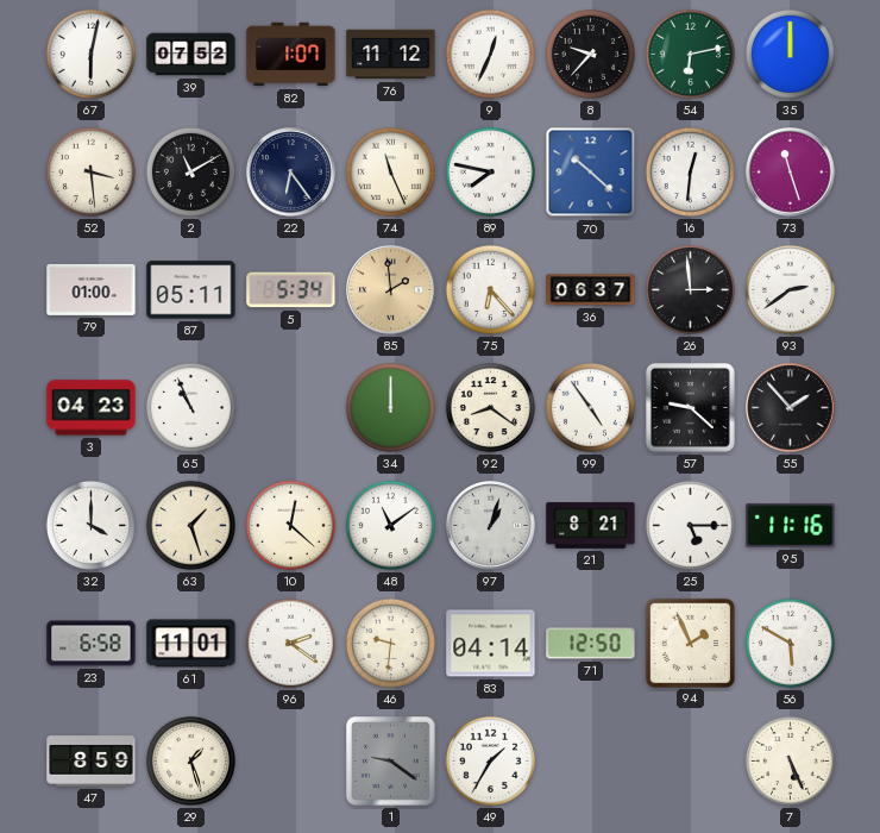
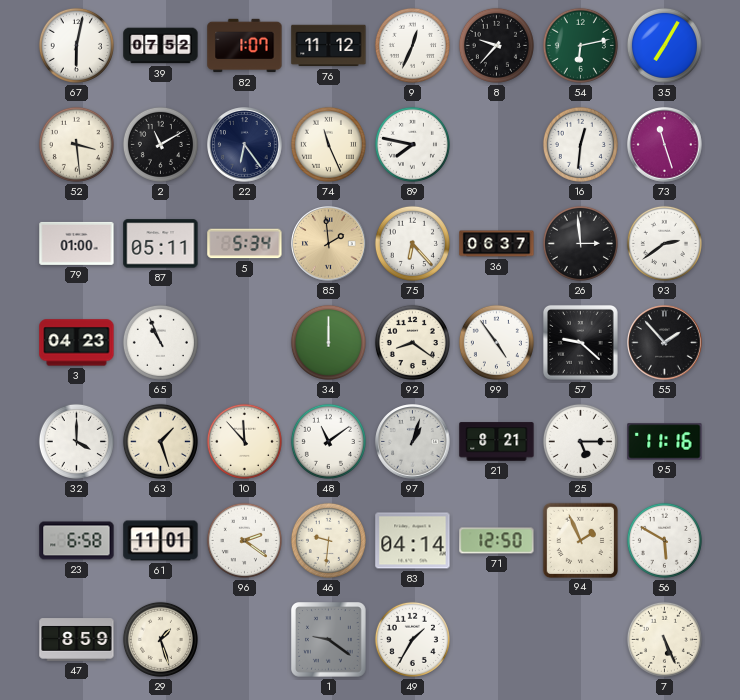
35: 12:00 -> 7:05 (664, 45)
70: 10:22 -> none (591, 173)
10: 12:22 -> 11:53 (244, 441)
